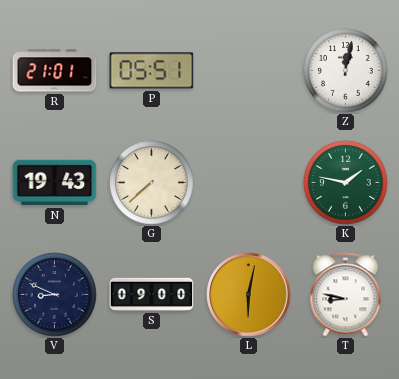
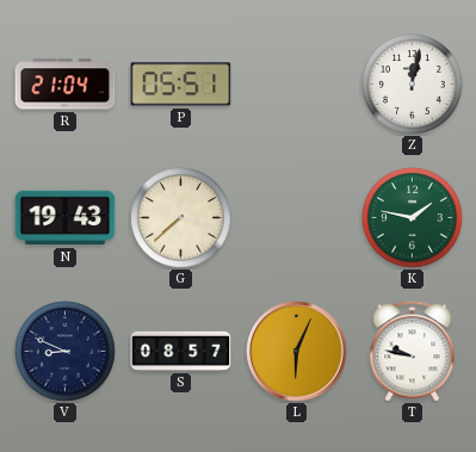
R: 21:01 -> 21:04 (66, 85)
S: 09:00 -> 08:57 (181, 351)
L: 6:02 -> 6:04 (297, 352)
T: 8:47 -> 9:47 (413, 352)
